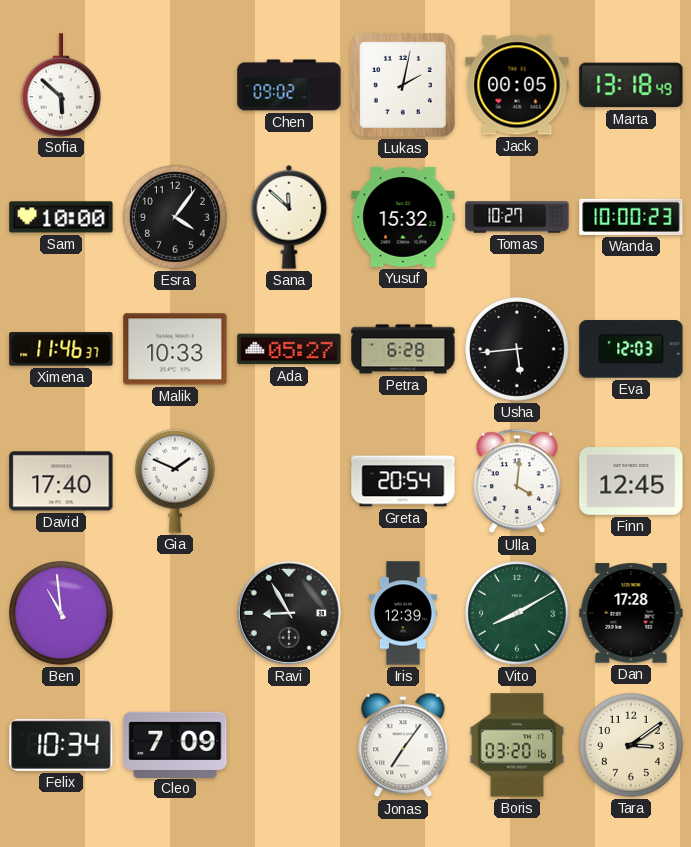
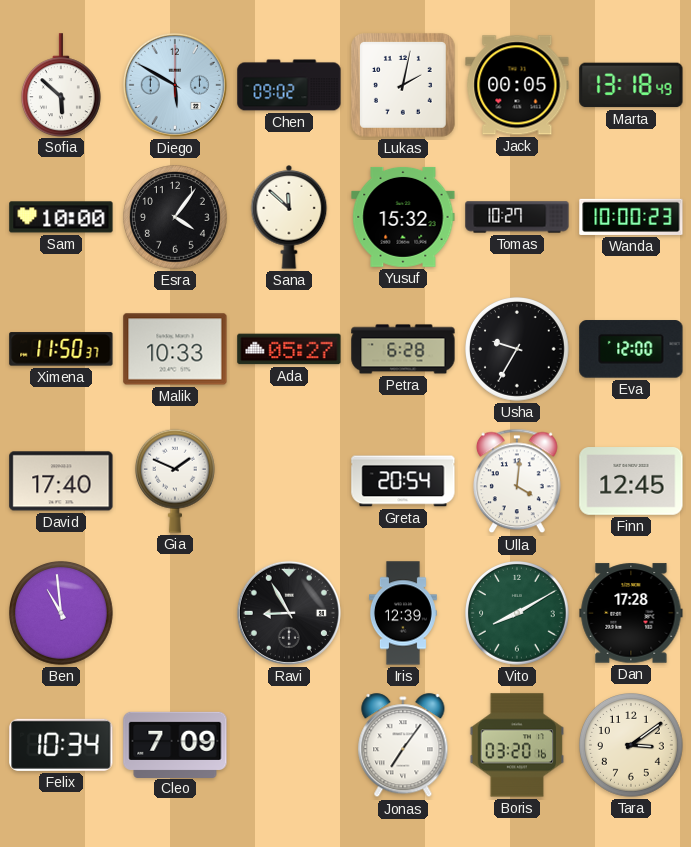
Diego: none -> 5:50 (175, 85)
Ximena: 11:46 -> 11:50 (61, 349)
Usha: 5:44 -> 9:35 (518, 350)
Eva: 12:03 -> 12:00 (631, 349)
